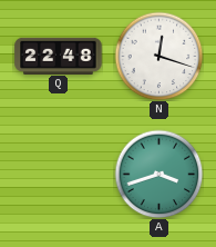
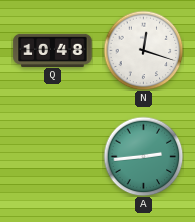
Q: 22:48 -> 10:48 (53, 50)
A: 3:42 -> 2:44 (143, 156)
